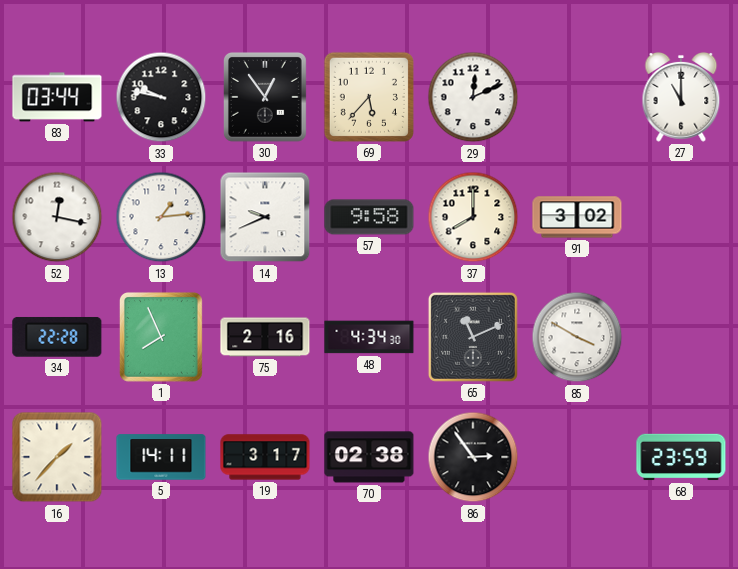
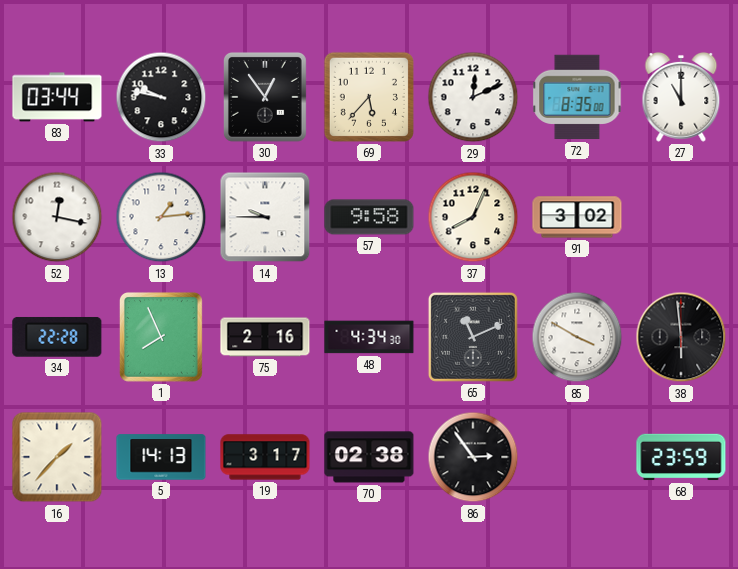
72: none -> 8:35 (577, 97)
14: 9:41 -> 9:45 (265, 217)
37: 8:00 -> 8:04 (473, 217)
38: none -> 5:59 (681, 337)
5: 14:11 -> 14:13 (161, 457)
